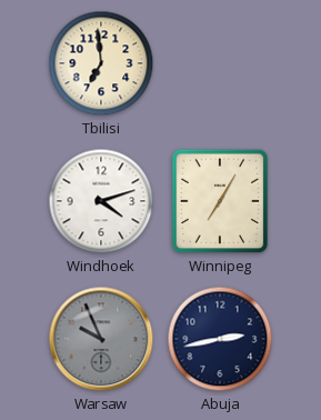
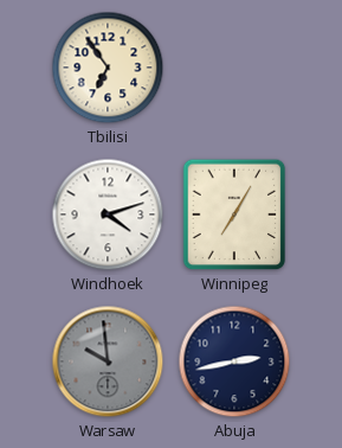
Tbilisi: 6:59 -> 6:54 (108, 68)
Warsaw: 9:56 -> 9:59 (108, 361)
